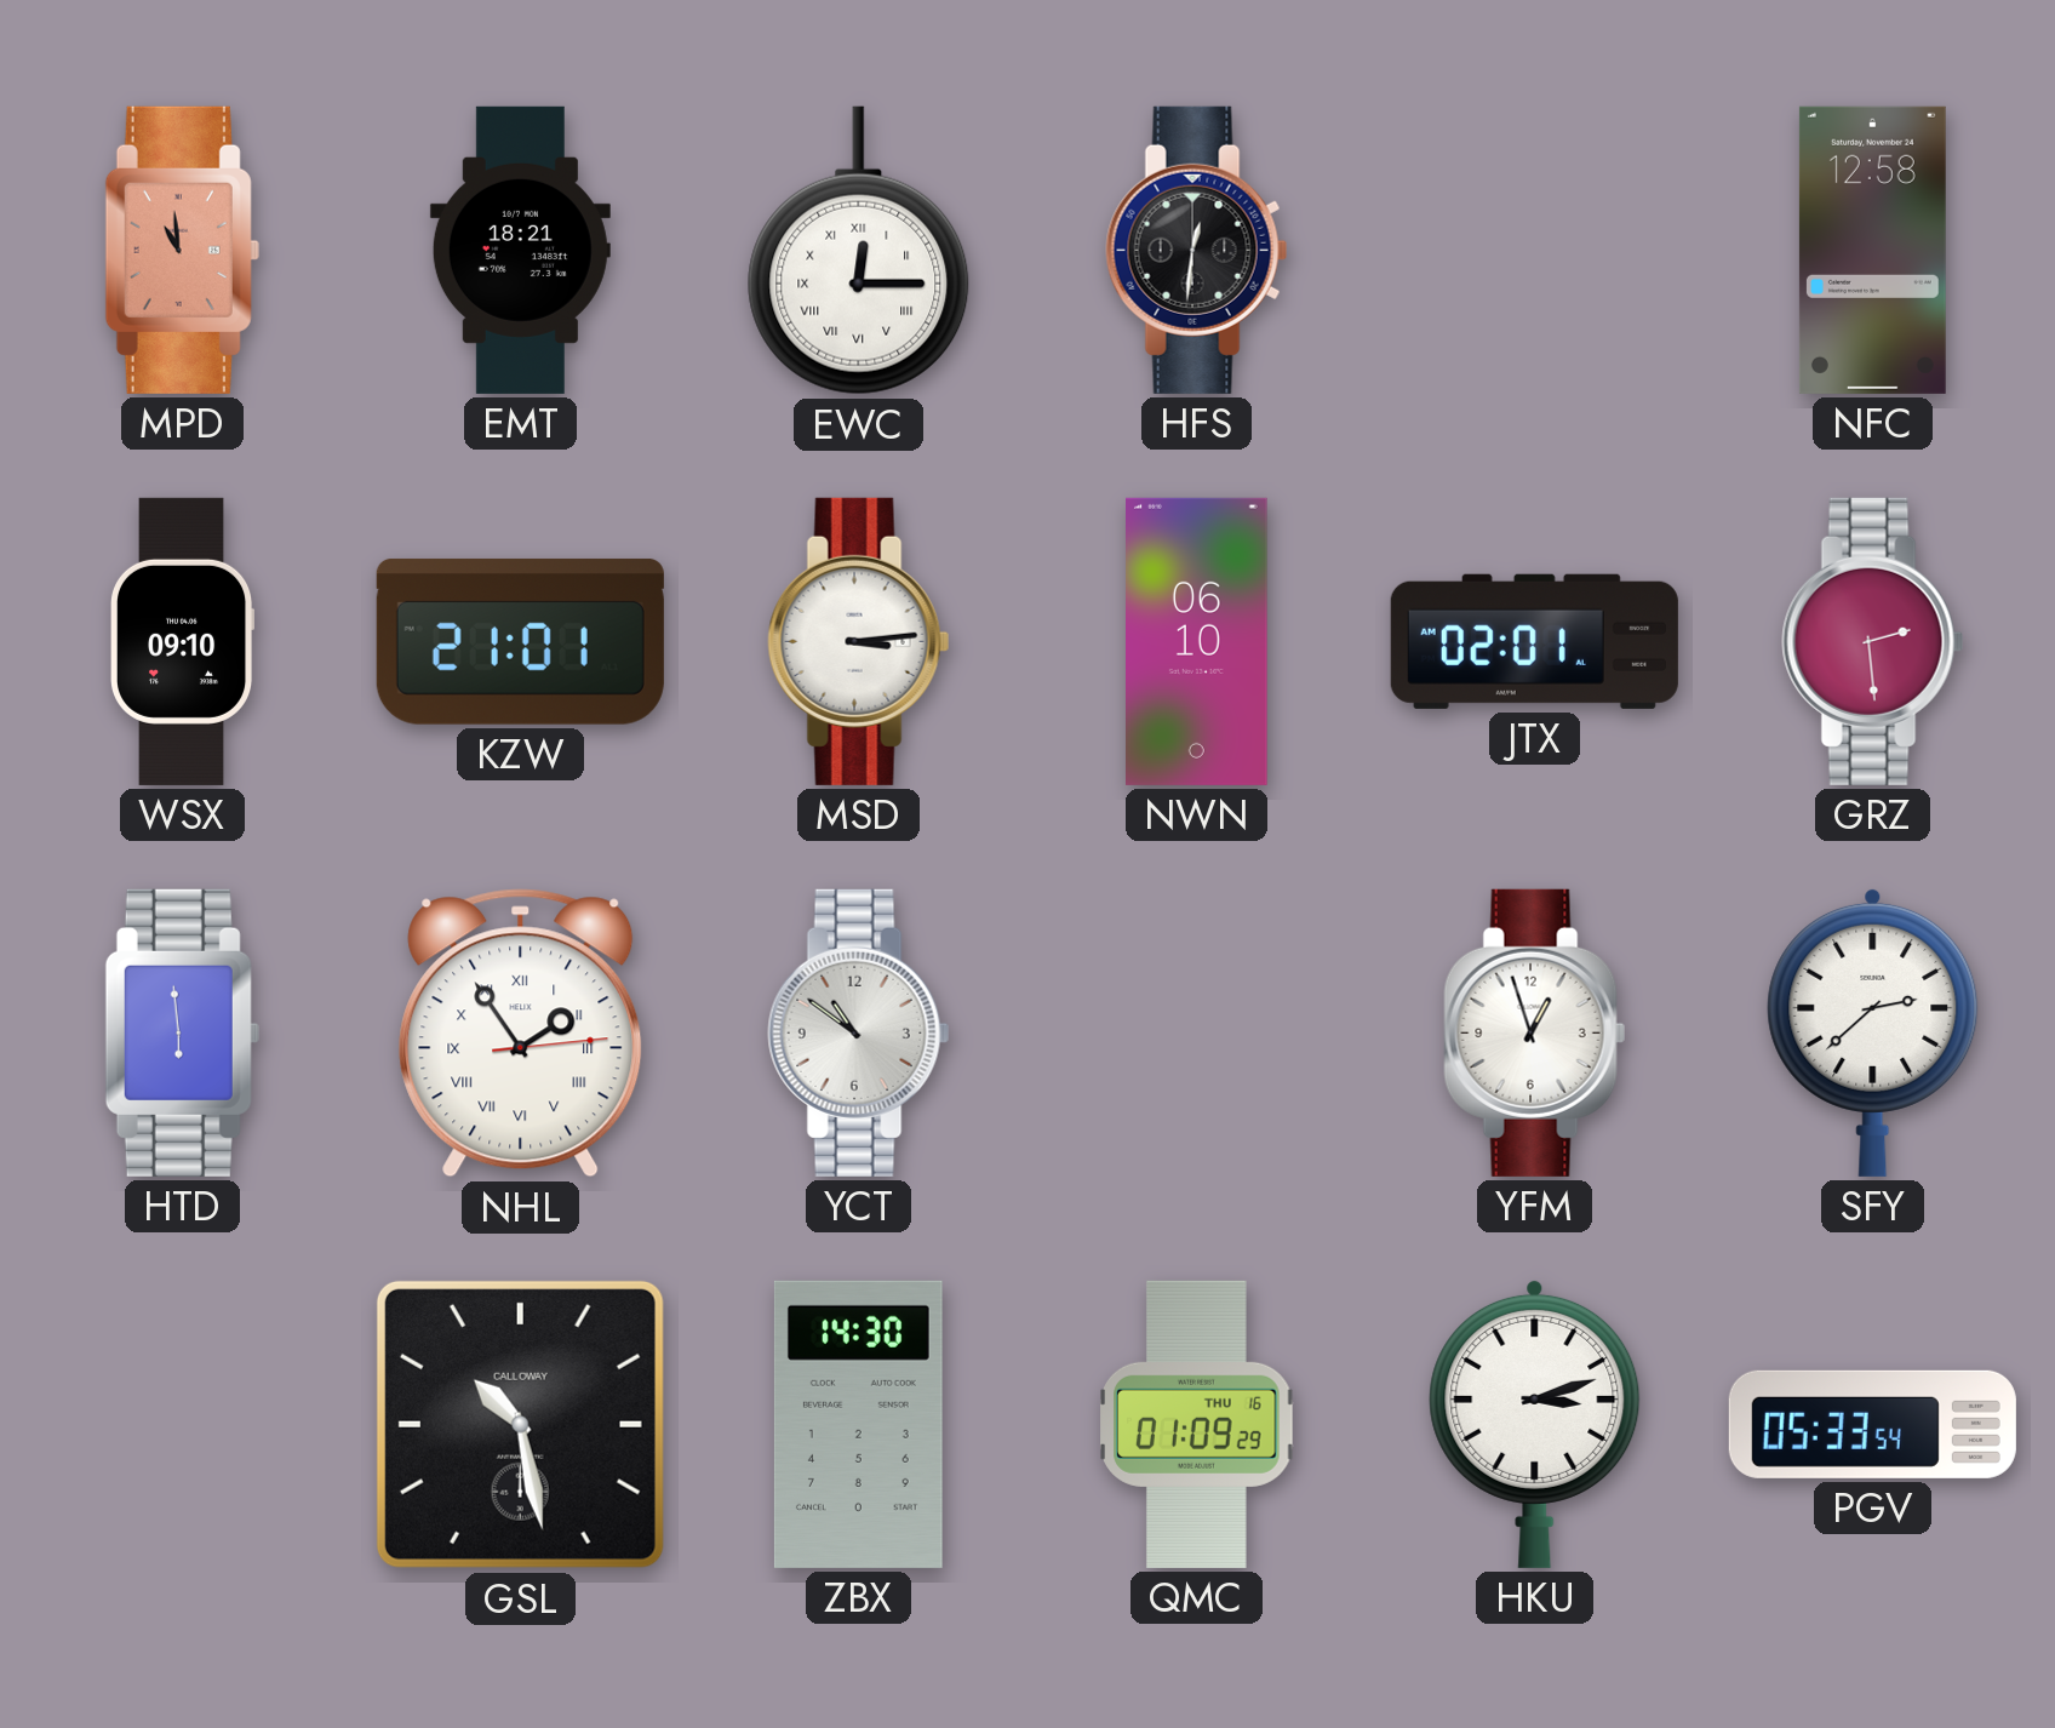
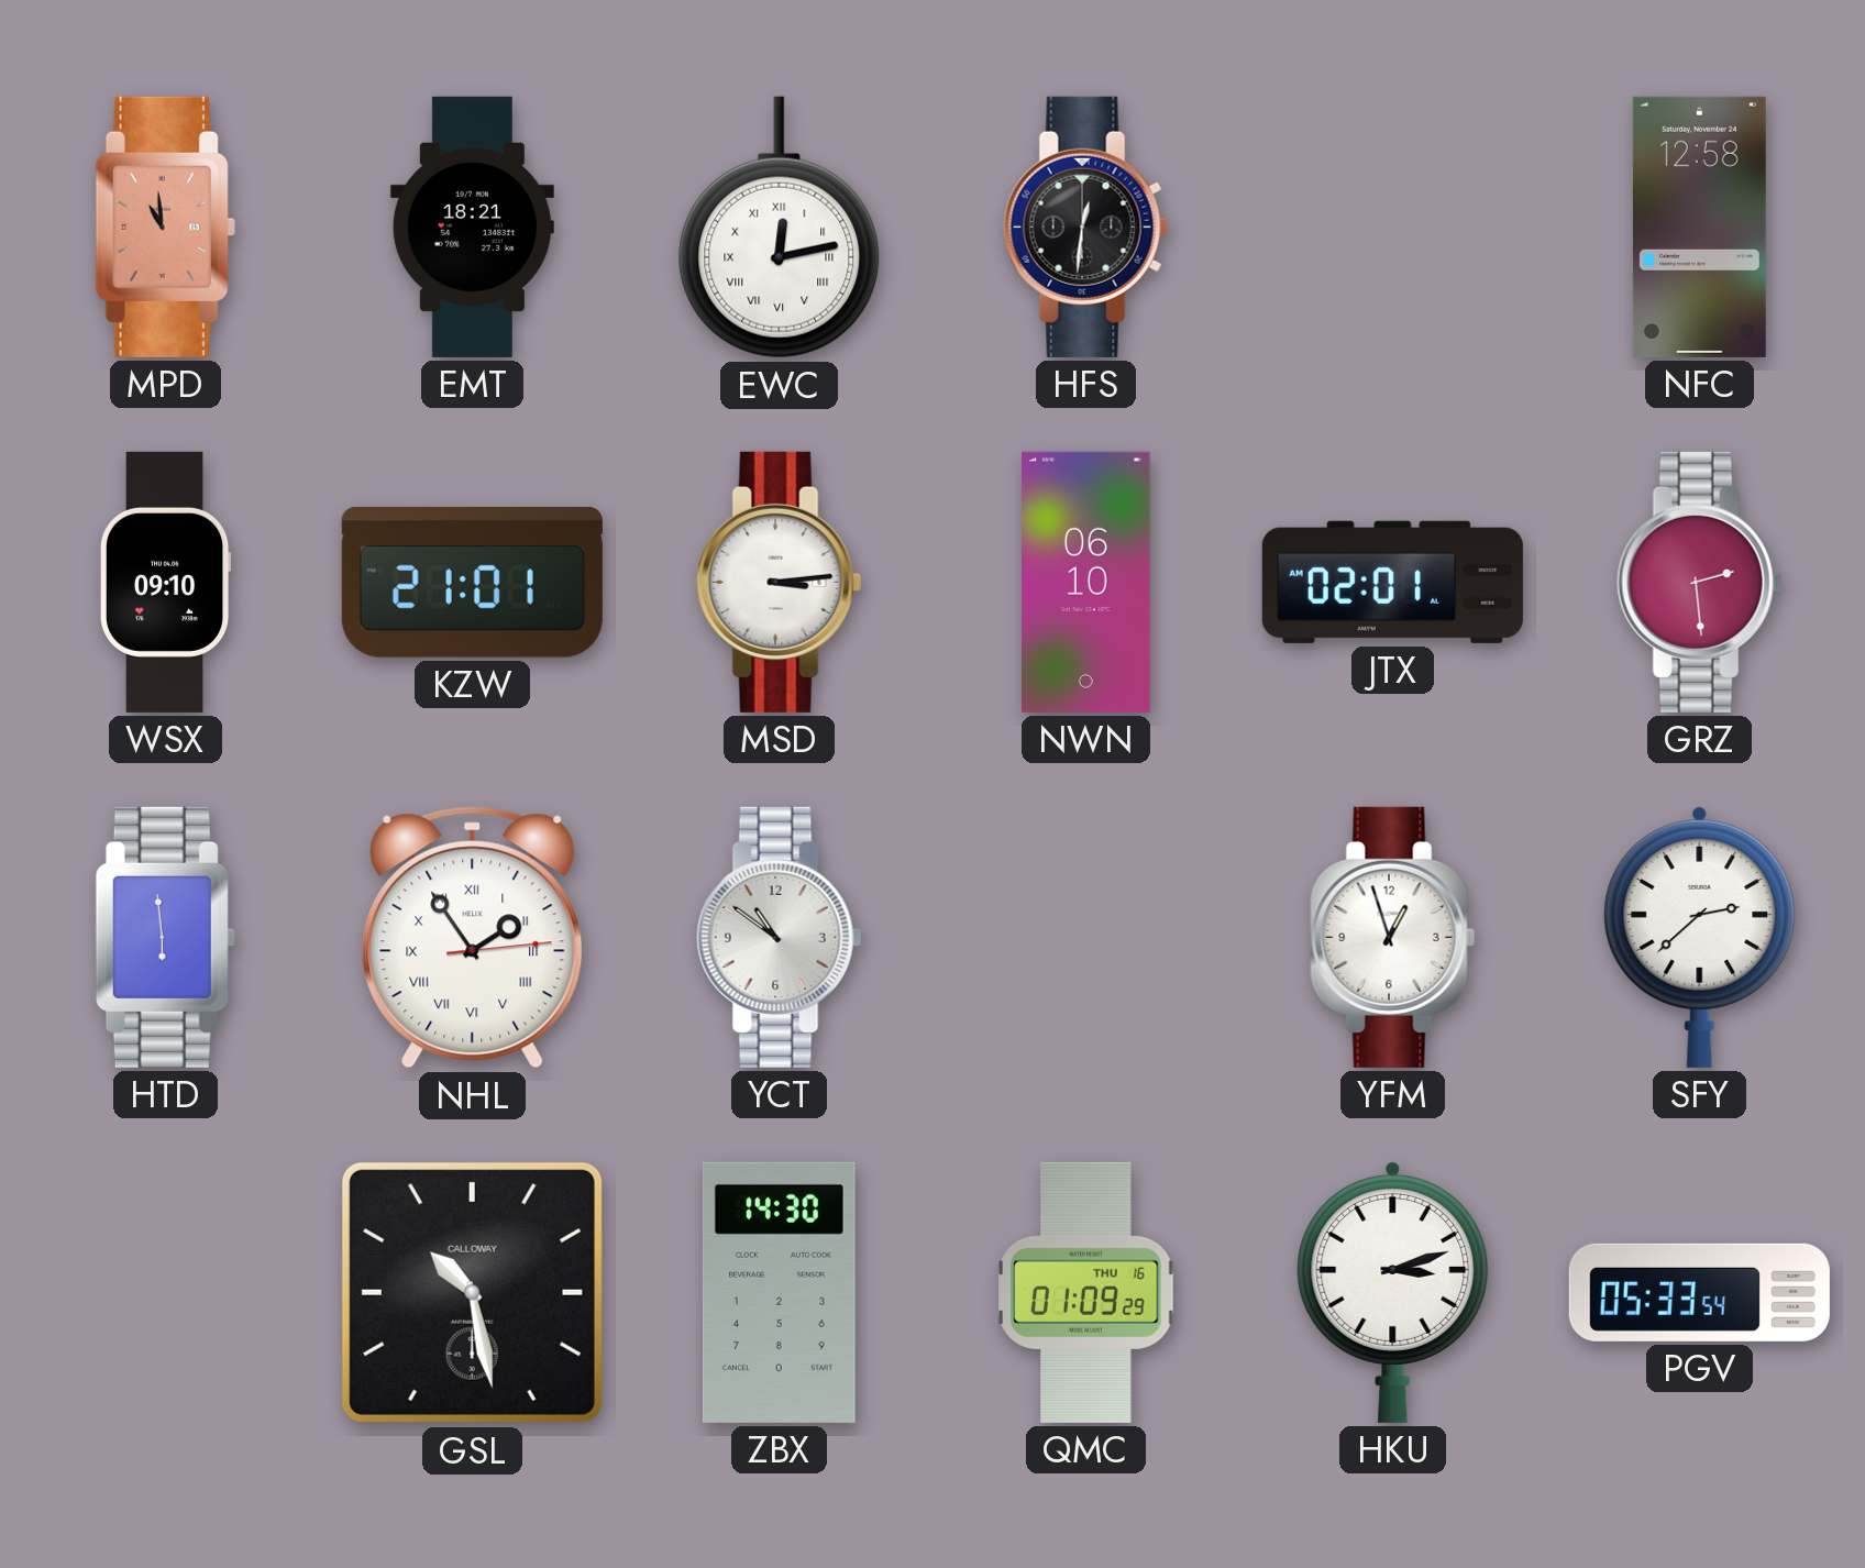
EWC: 12:15 -> 12:13 (780, 228)
